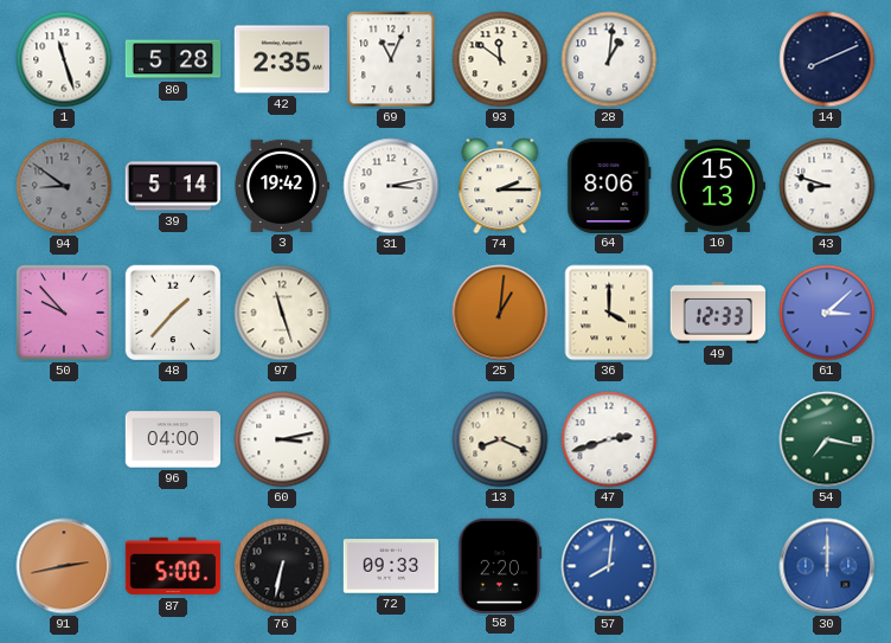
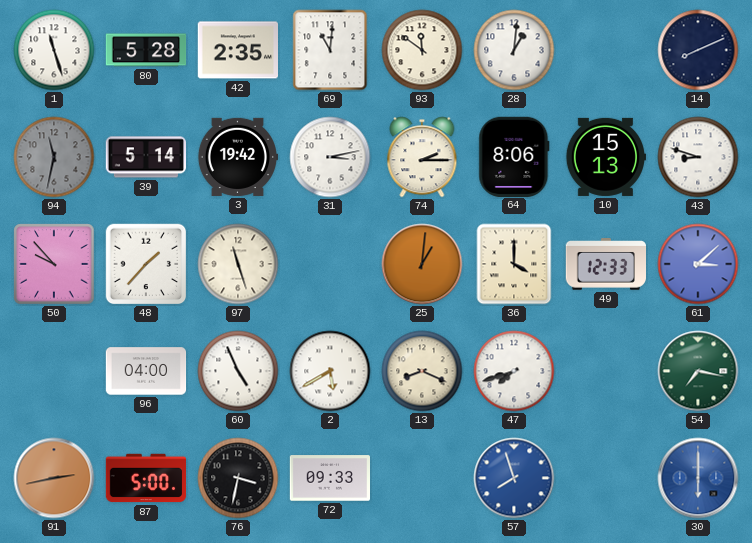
69: 11:04 -> 11:01 (330, 50)
94: 8:51 -> 11:32 (54, 157)
60: 3:13 -> 4:56 (238, 371)
2: none -> 5:40 (330, 371)
47: 2:42 -> 7:42 (514, 371)
76: 6:32 -> 3:32 (238, 478)
58: 2:20 -> none (500, 565)
57: 8:01 -> 7:57 (514, 478)
30: 12:00 -> 6:00 (698, 478)
